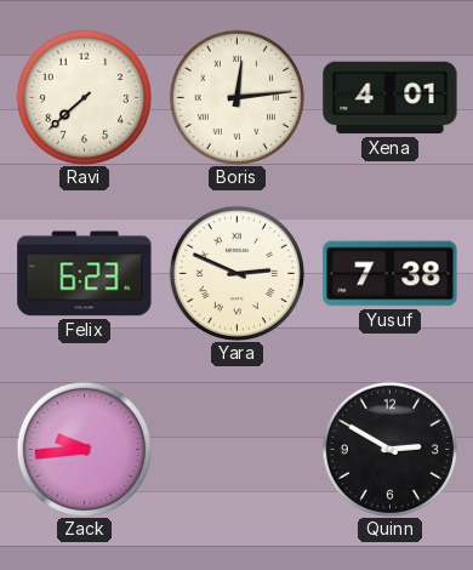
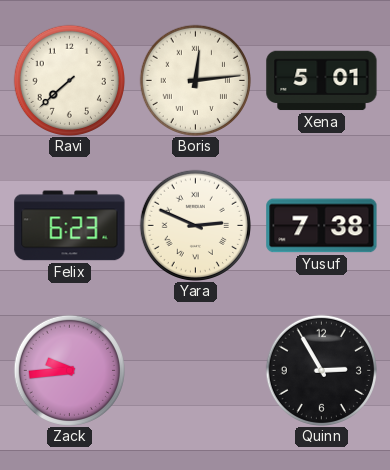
Xena: 4:01 -> 5:01 (322, 81)
Quinn: 2:50 -> 2:55 (321, 370)
